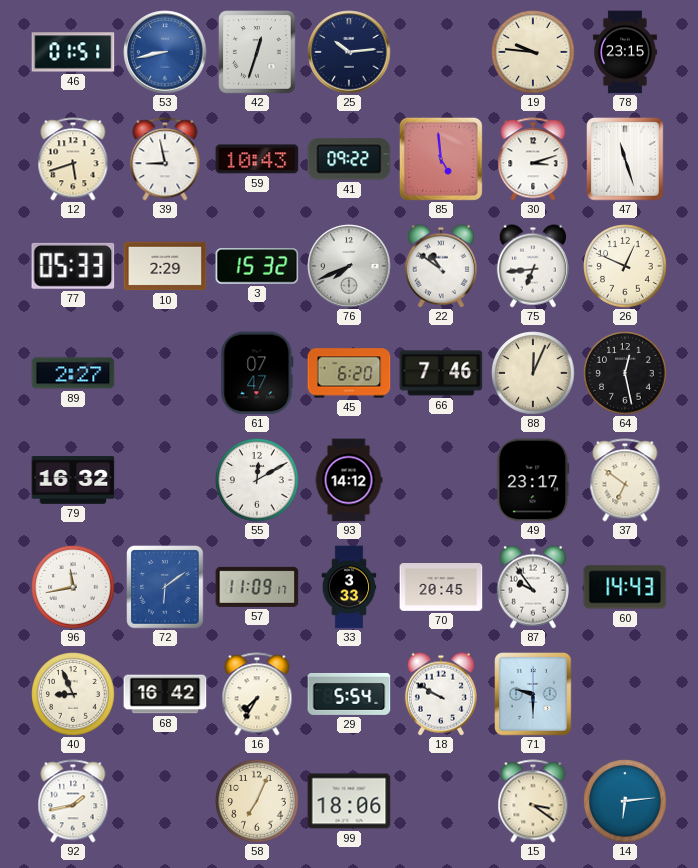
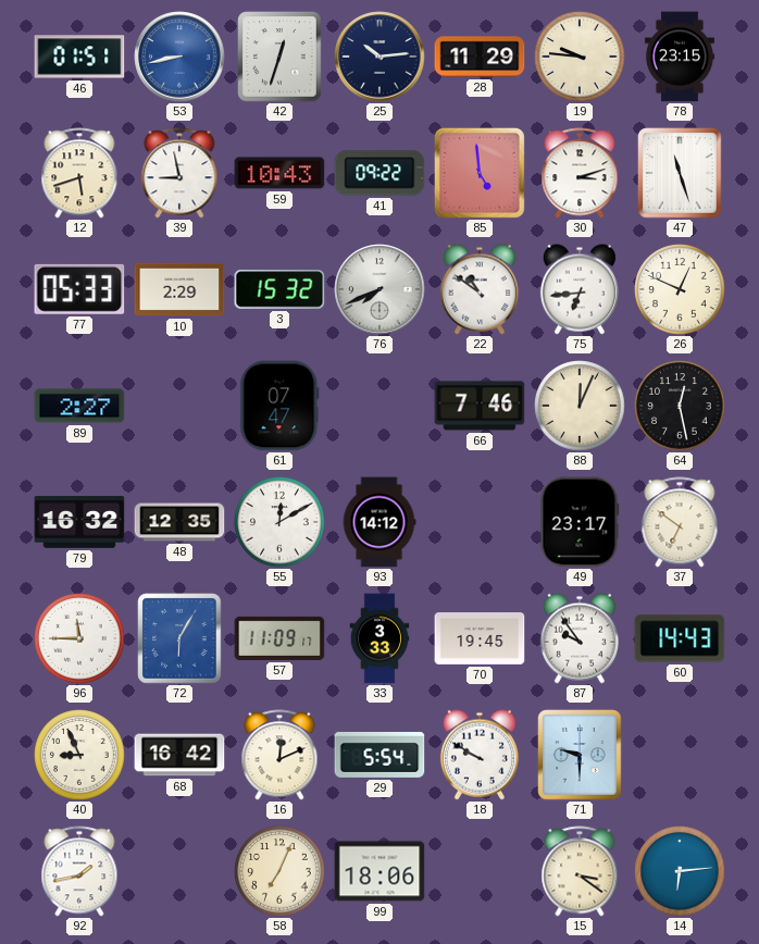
28: none -> 11:29 (480, 57)
45: 6:20 -> none (349, 373)
48: none -> 12:35 (179, 522)
96: 11:43 -> 11:45 (79, 638)
72: 6:09 -> 6:05 (179, 638)
70: 20:45 -> 19:45 (480, 639)
16: 7:35 -> 12:11 (279, 755)
